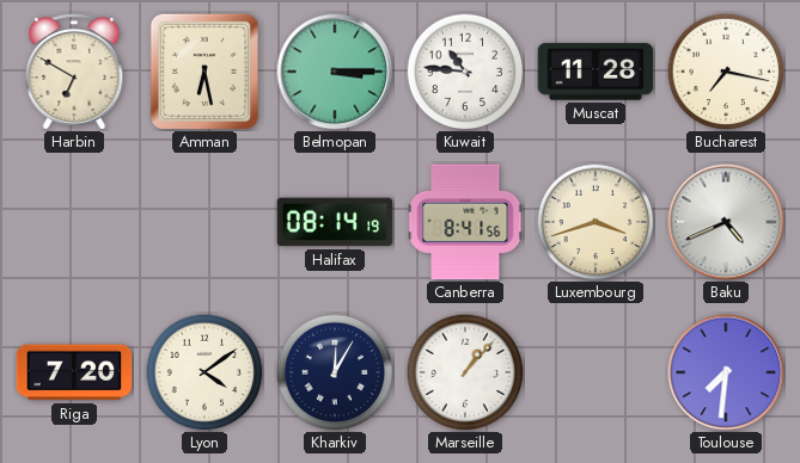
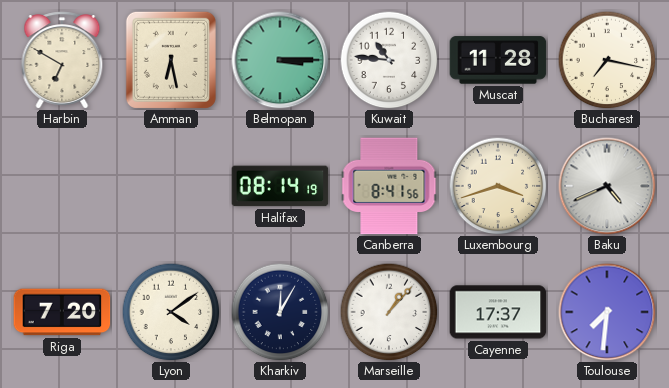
Cayenne: none -> 17:37 (498, 312)
